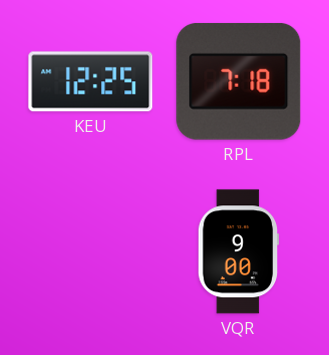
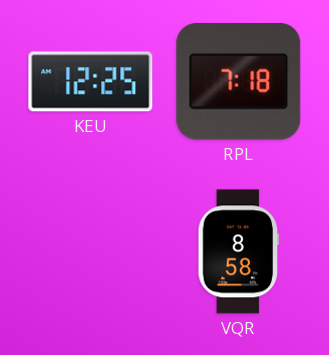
VQR: 9:00 -> 8:58 (239, 252)
